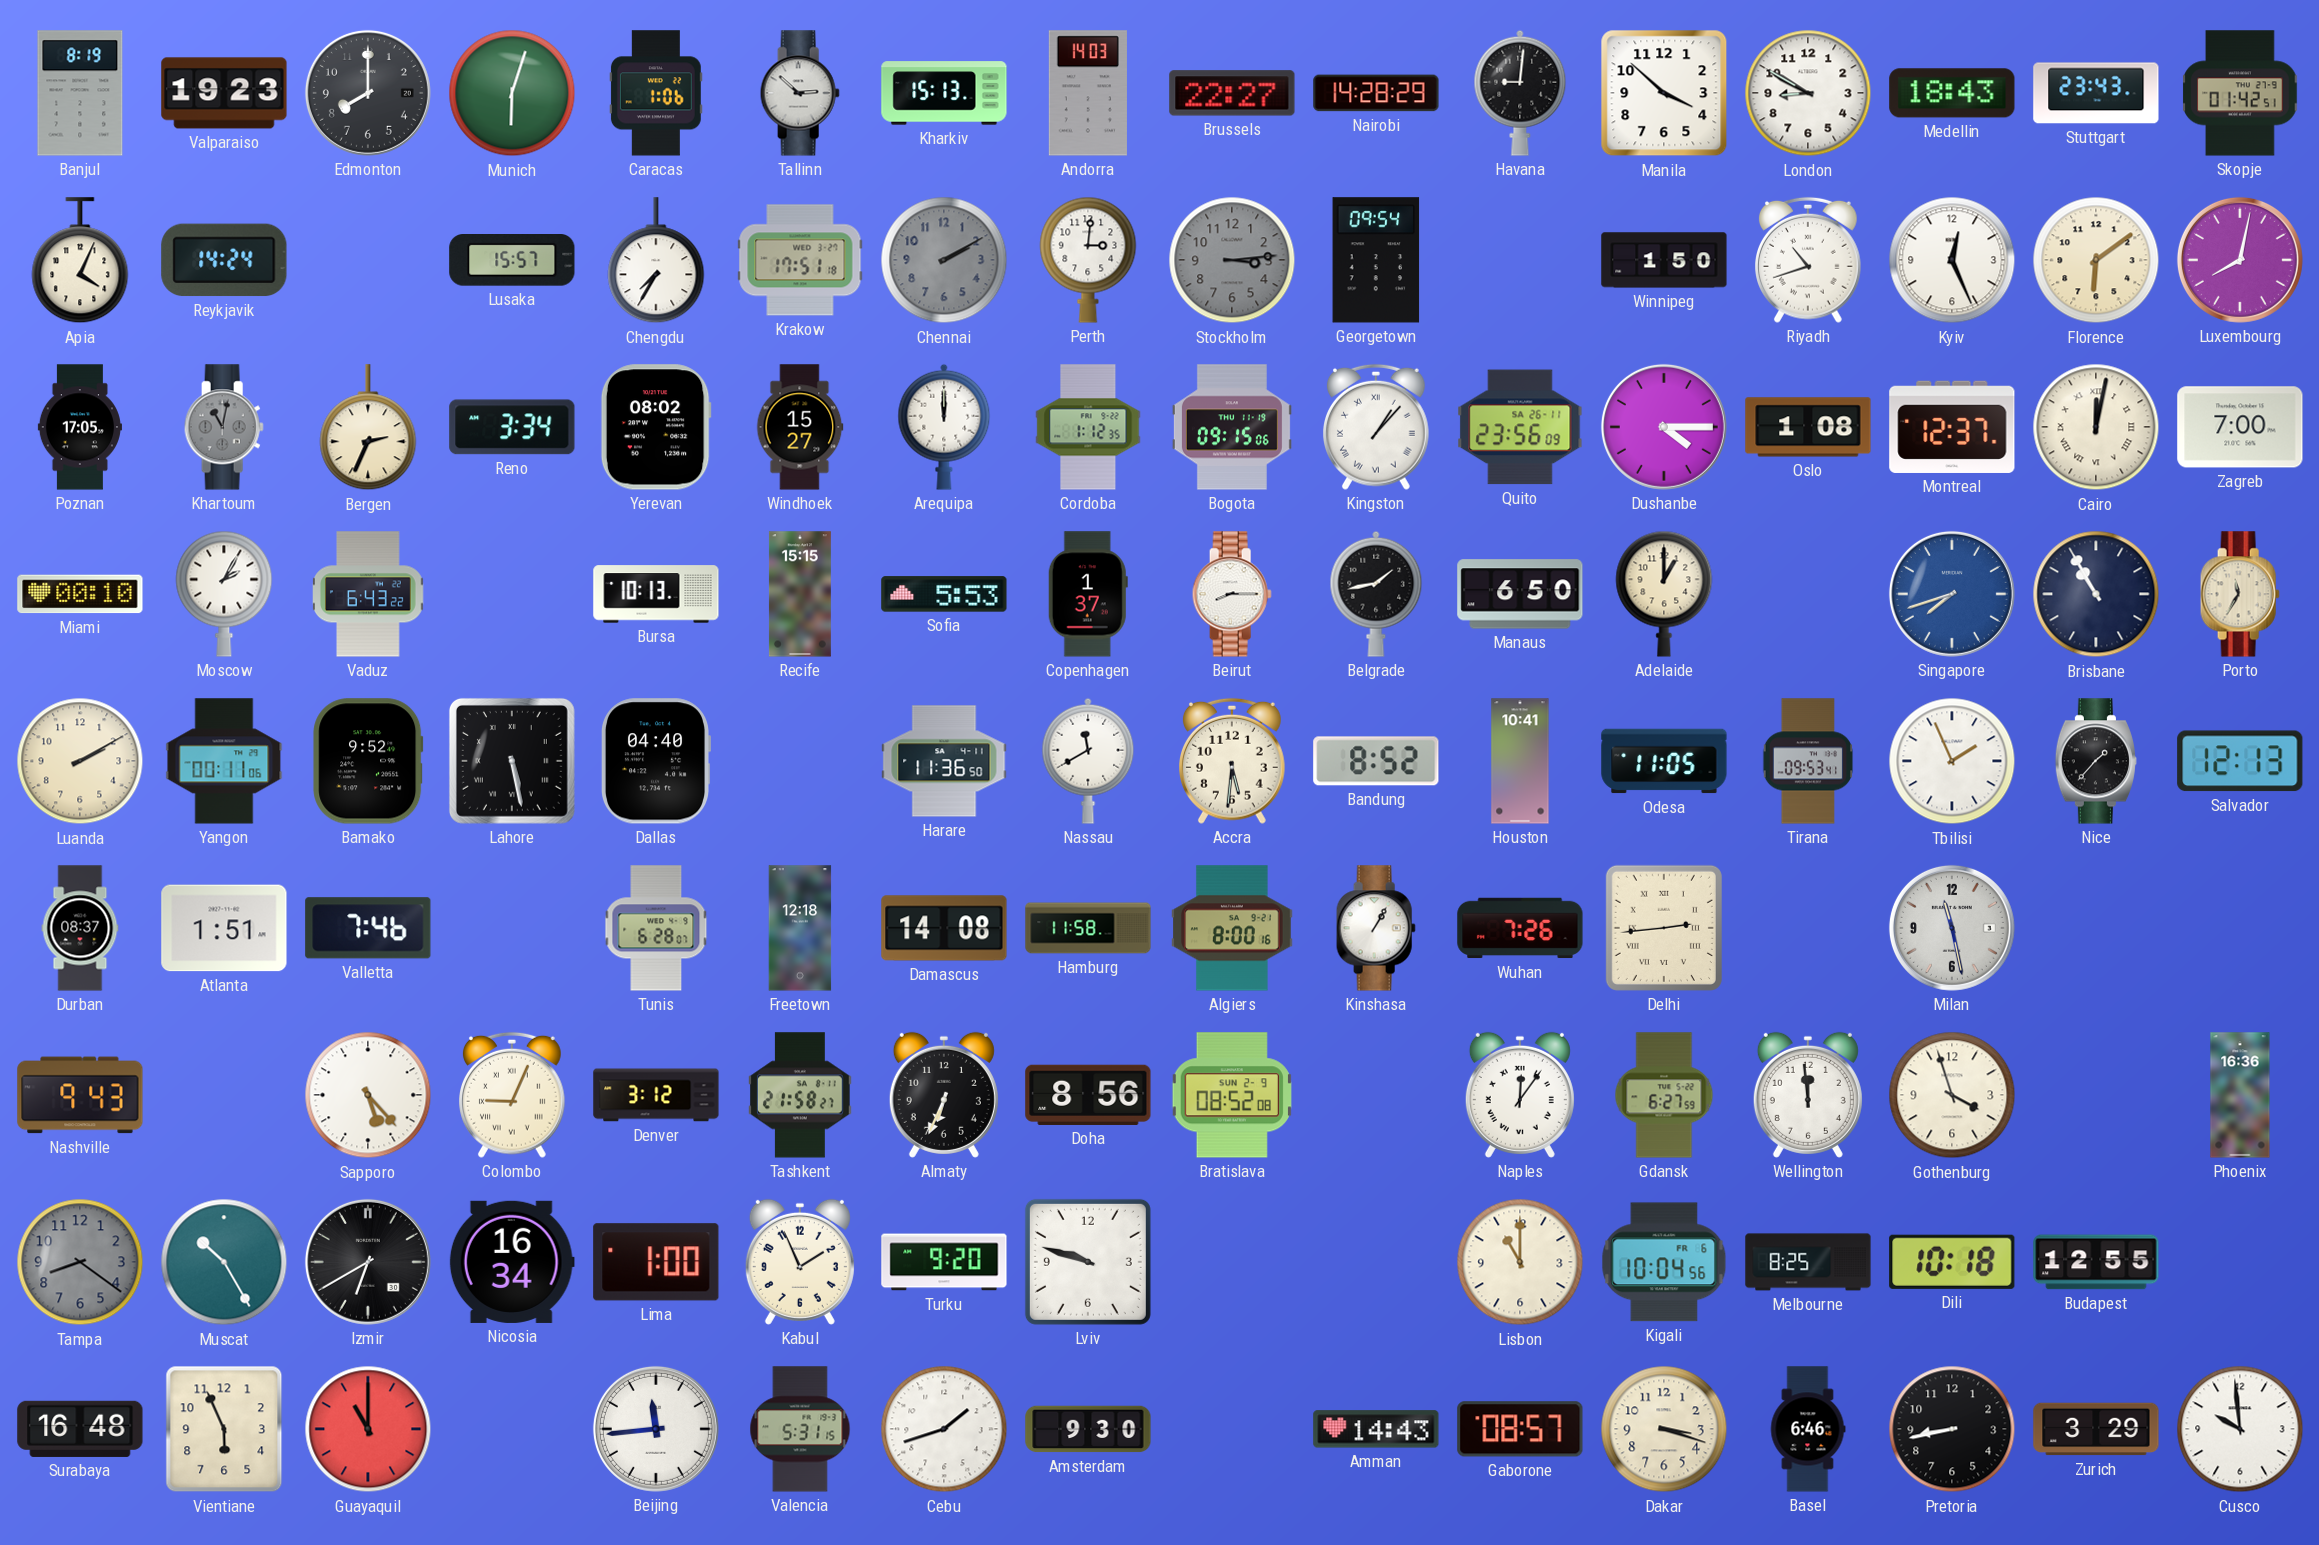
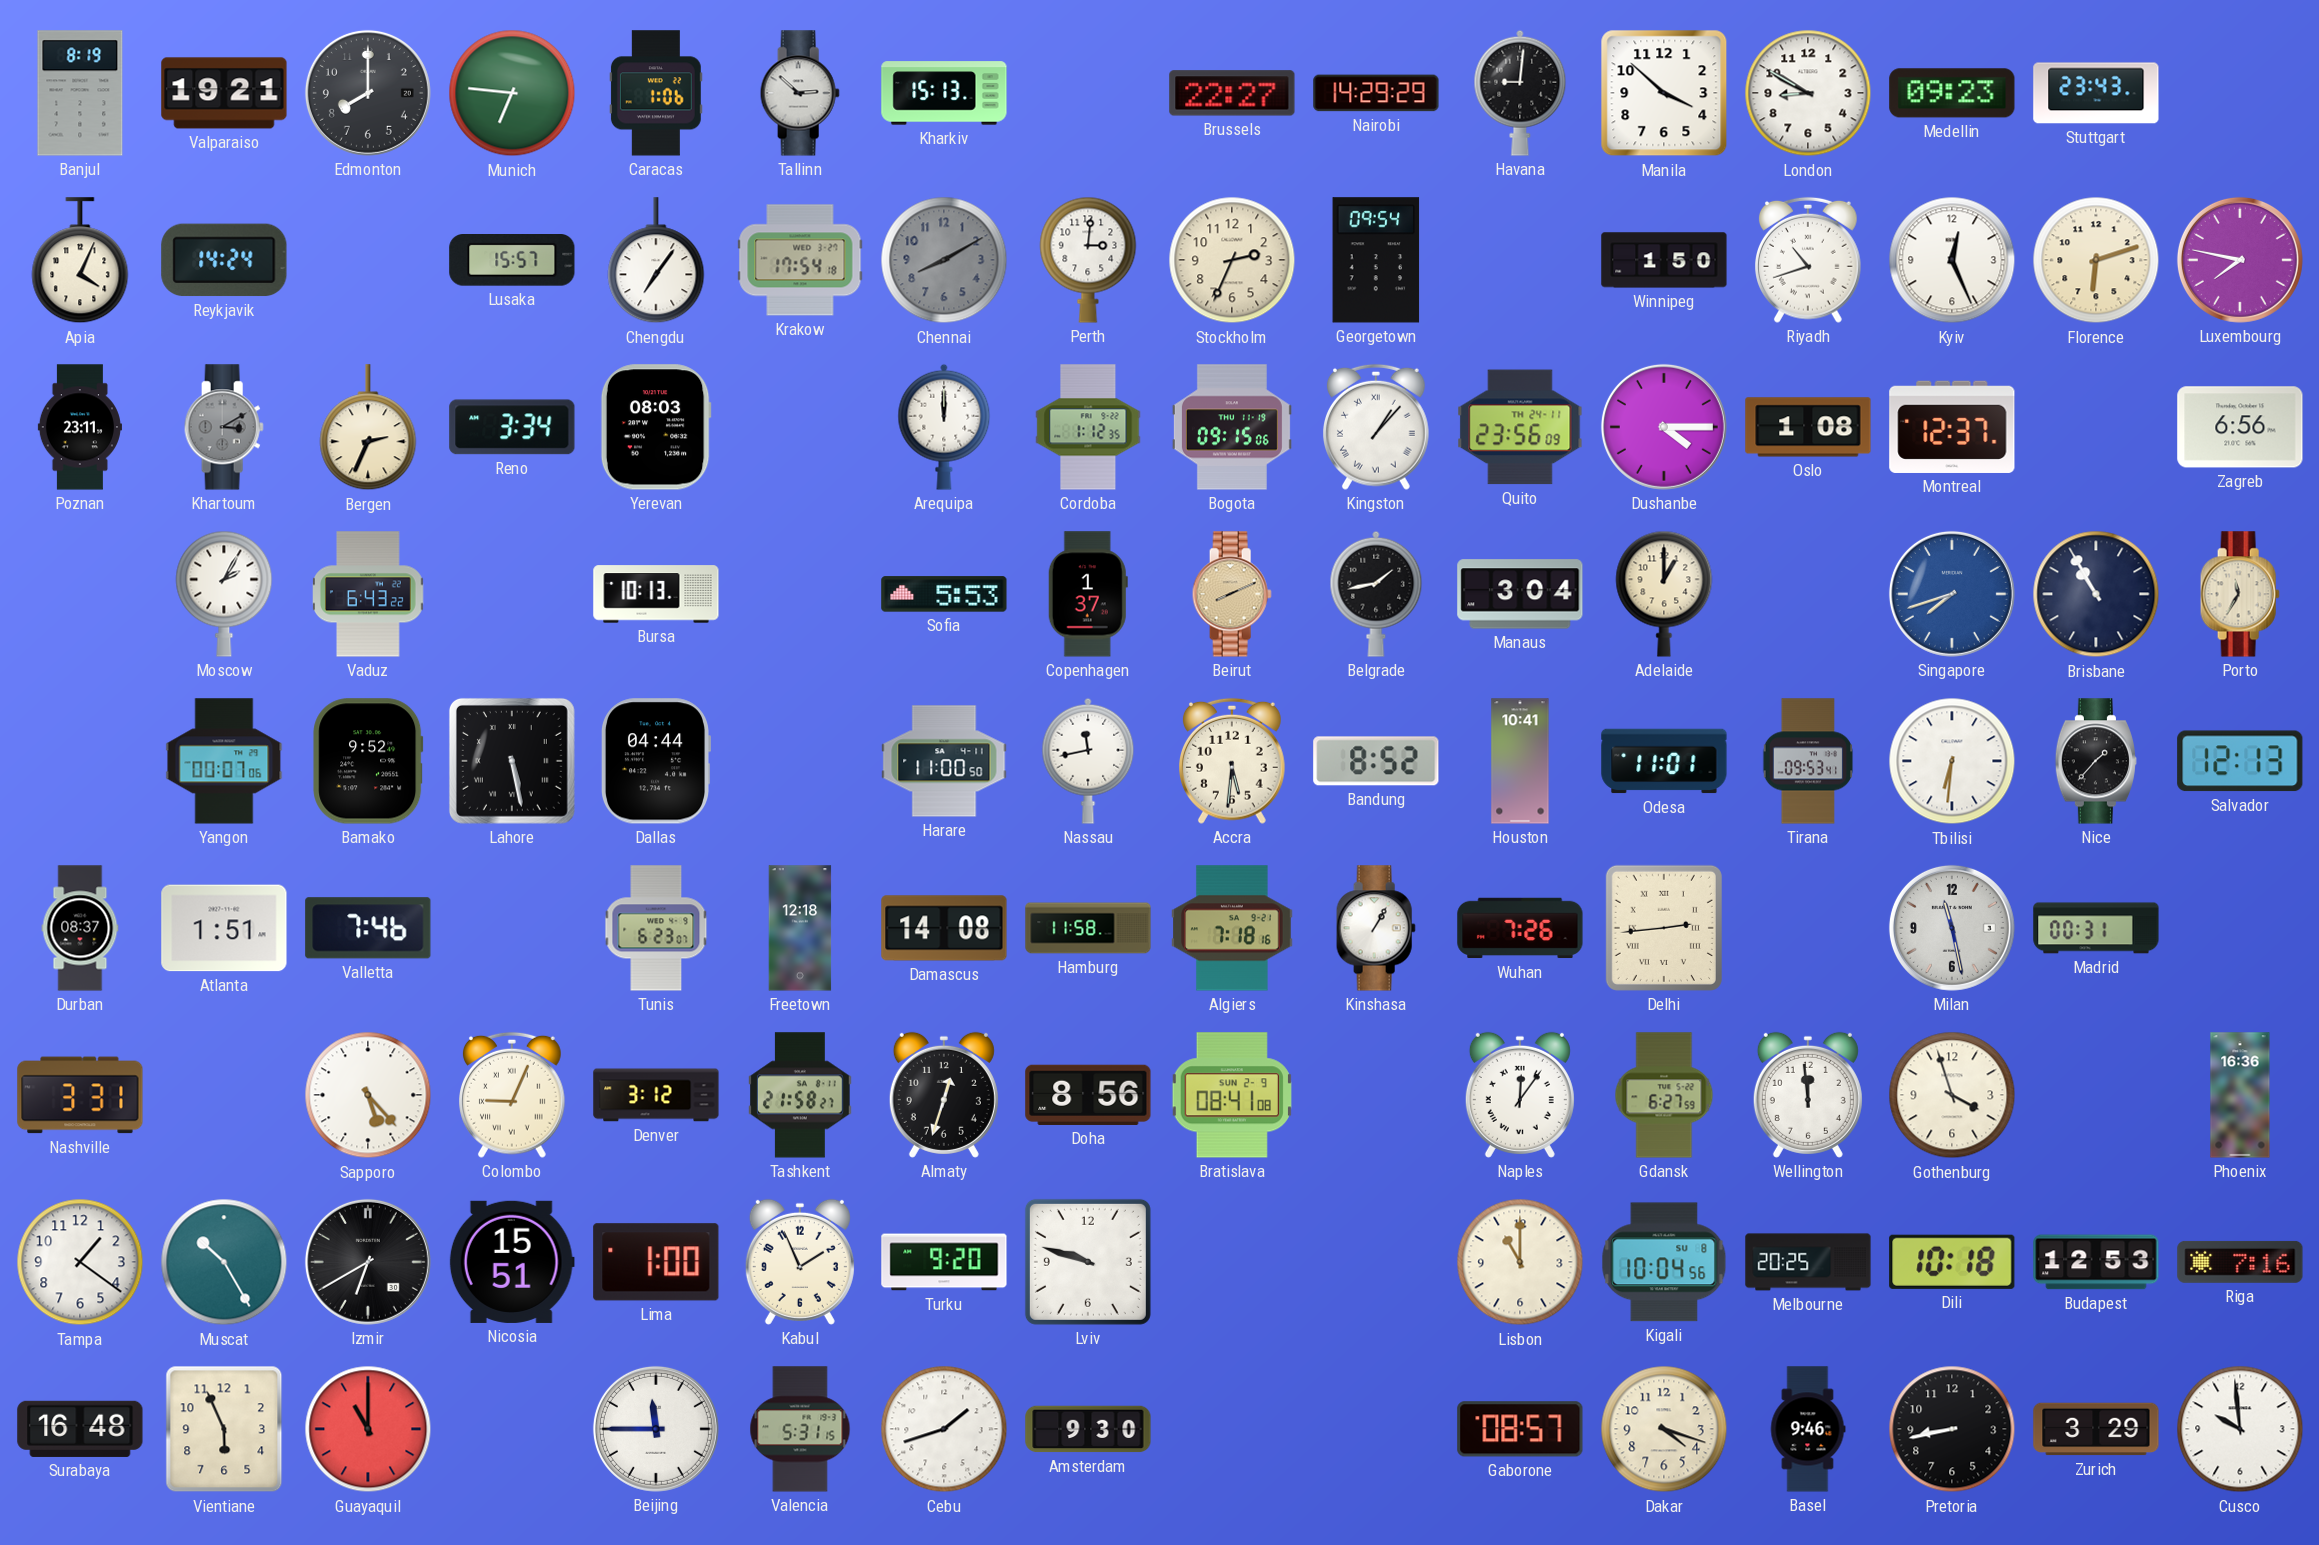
Valparaiso: 19:23 -> 19:21 (224, 93)
Munich: 6:03 -> 6:46 (512, 93)
Andorra: 14:03 -> none (1088, 93)
Nairobi: 14:28 -> 14:29 (1376, 93)
Medellin: 18:43 -> 09:23 (1952, 93)
Skopje: 01:42 -> none (2240, 93)
Chengdu: 7:35 -> 7:06 (656, 261)
Krakow: 17:51 -> 17:54 (800, 260)
Chennai: 2:10 -> 8:10 (944, 260)
Stockholm: 3:14 -> 2:34 (1232, 260)
Stockholm dial: grey -> cream (1232, 260)
Florence: 6:09 -> 6:12 (2096, 260)
Luxembourg: 8:02 -> 7:47 (2240, 260)
Poznan: 17:05 -> 23:11 (80, 427)
Khartoum: 11:02 -> 3:10 (224, 427)
Yerevan: 08:02 -> 08:03 (656, 427)
Windhoek: 15:27 -> none (800, 427)
Quito date: SA 26-11 -> TH 24-11 (1520, 427)
Cairo: 12:02 -> none (2096, 427)
Zagreb: 7:00 -> 6:56 (2240, 427)
Miami: 00:10 -> none (80, 594)
Recife: 15:15 -> none (800, 594)
Beirut: 8:15 -> 8:11 (1232, 594)
Beirut dial: white -> champagne (1232, 594)
Manaus: 6:50 -> 3:04 (1520, 594)
Luanda: 2:10 -> none (80, 761)
Yangon: 00:11 -> 00:07 (224, 761)
Dallas: 04:40 -> 04:44 (655, 761)
Harare: 11:36 -> 11:00 (944, 761)
Nassau: 11:40 -> 11:43 (1088, 761)
Odesa: 11:05 -> 11:01 (1664, 761)
Tbilisi: 1:56 -> 6:31 (1952, 761)
Tunis: 6:28 -> 6:23 (656, 928)
Algiers: 8:00 -> 7:18 (1232, 928)
Madrid: none -> 00:31 (2096, 928)
Nashville: 9:43 -> 3:31 (80, 1095)
Almaty: 6:34 -> 12:33 (944, 1095)
Bratislava: 08:52 -> 08:41 (1232, 1095)
Tampa: 8:21 -> 1:21 (80, 1262)
Tampa dial: grey -> white (80, 1262)
Nicosia: 16:34 -> 15:51 (512, 1262)
Kigali date: FR 6 -> SU 8 (1664, 1262)
Melbourne: 8:25 -> 20:25 (1808, 1262)
Budapest: 12:55 -> 12:53 (2096, 1262)
Riga: none -> 7:16 (2240, 1262)
Beijing: 11:44 -> 11:45 (656, 1429)
Amman: 14:43 -> none (1376, 1429)
Dakar: 3:18 -> 4:18 (1664, 1429)
Basel: 6:46 -> 9:46 (1808, 1429)
